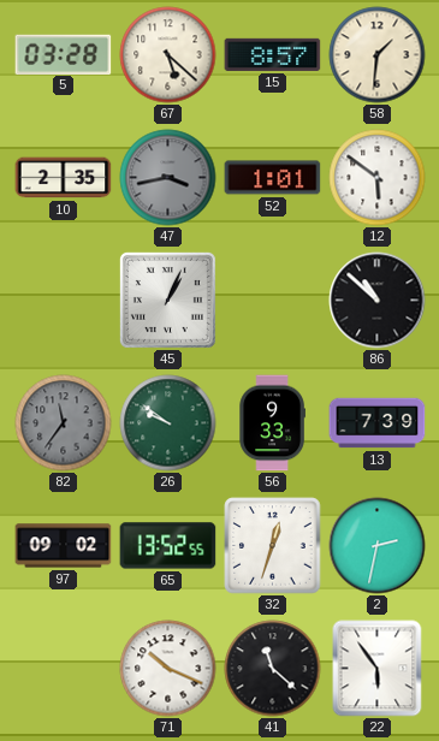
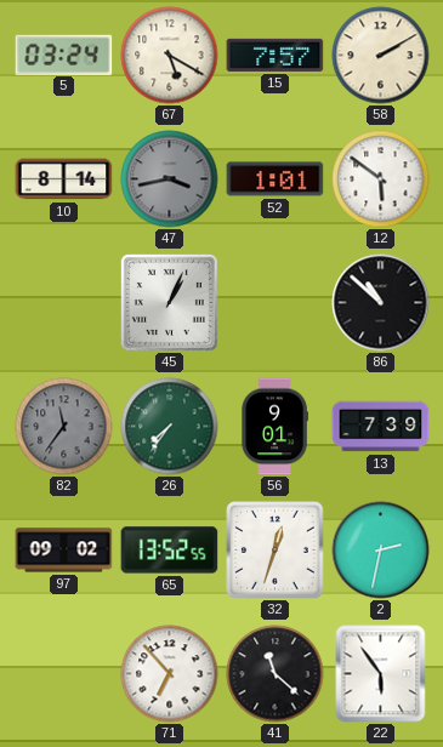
5: 03:28 -> 03:24 (64, 55)
67: 5:22 -> 5:20 (170, 56)
15: 8:57 -> 7:57 (276, 55)
58: 1:31 -> 2:10 (381, 56)
10: 2:35 -> 8:14 (64, 179)
26: 9:51 -> 7:36 (170, 427)
56: 9:33 -> 9:01 (274, 427)
71: 10:19 -> 6:53 (170, 674)
